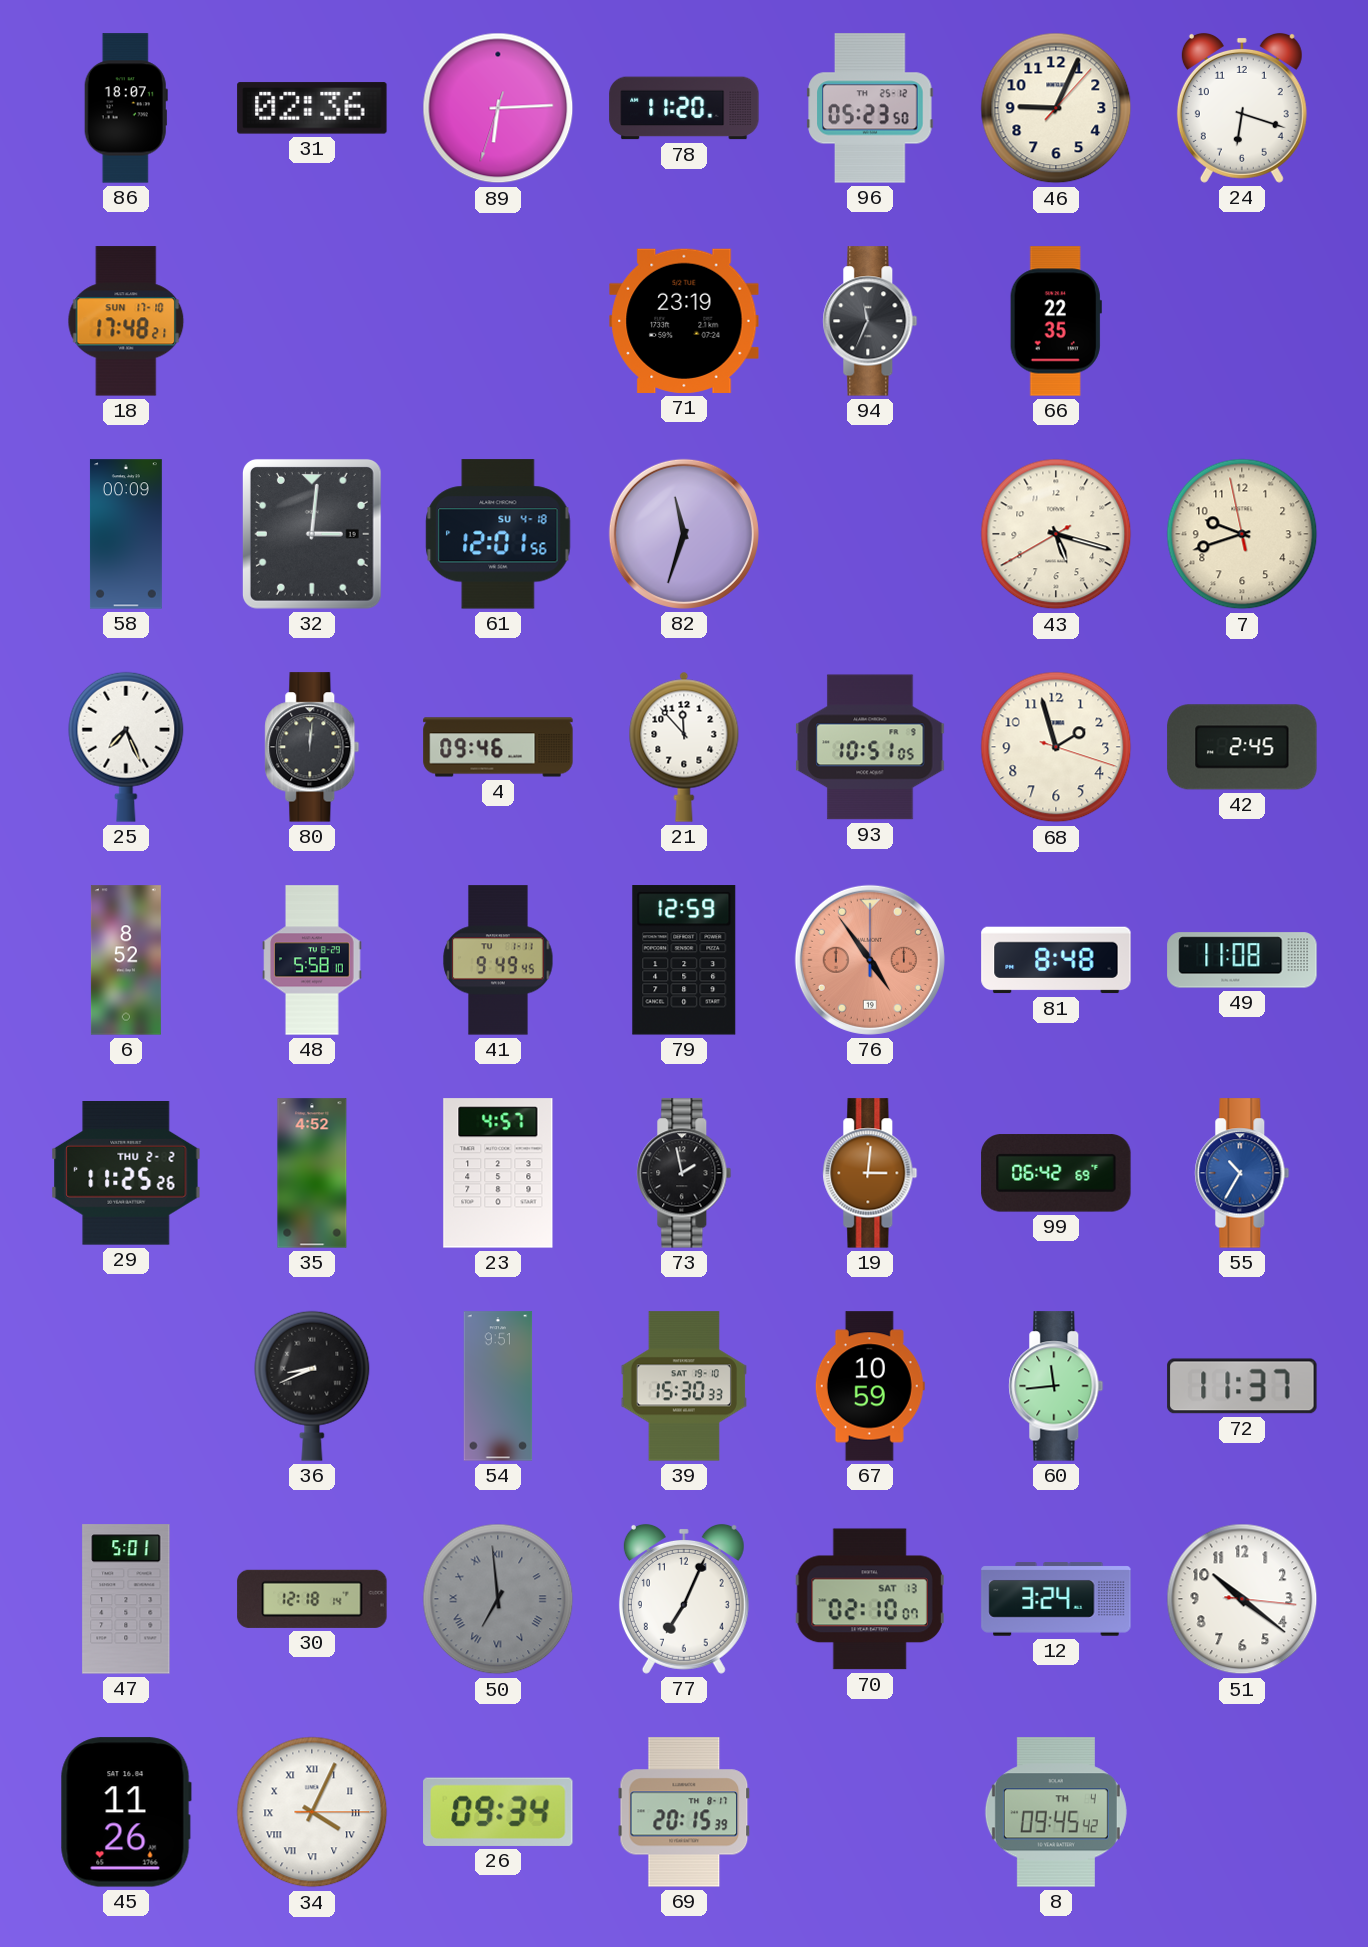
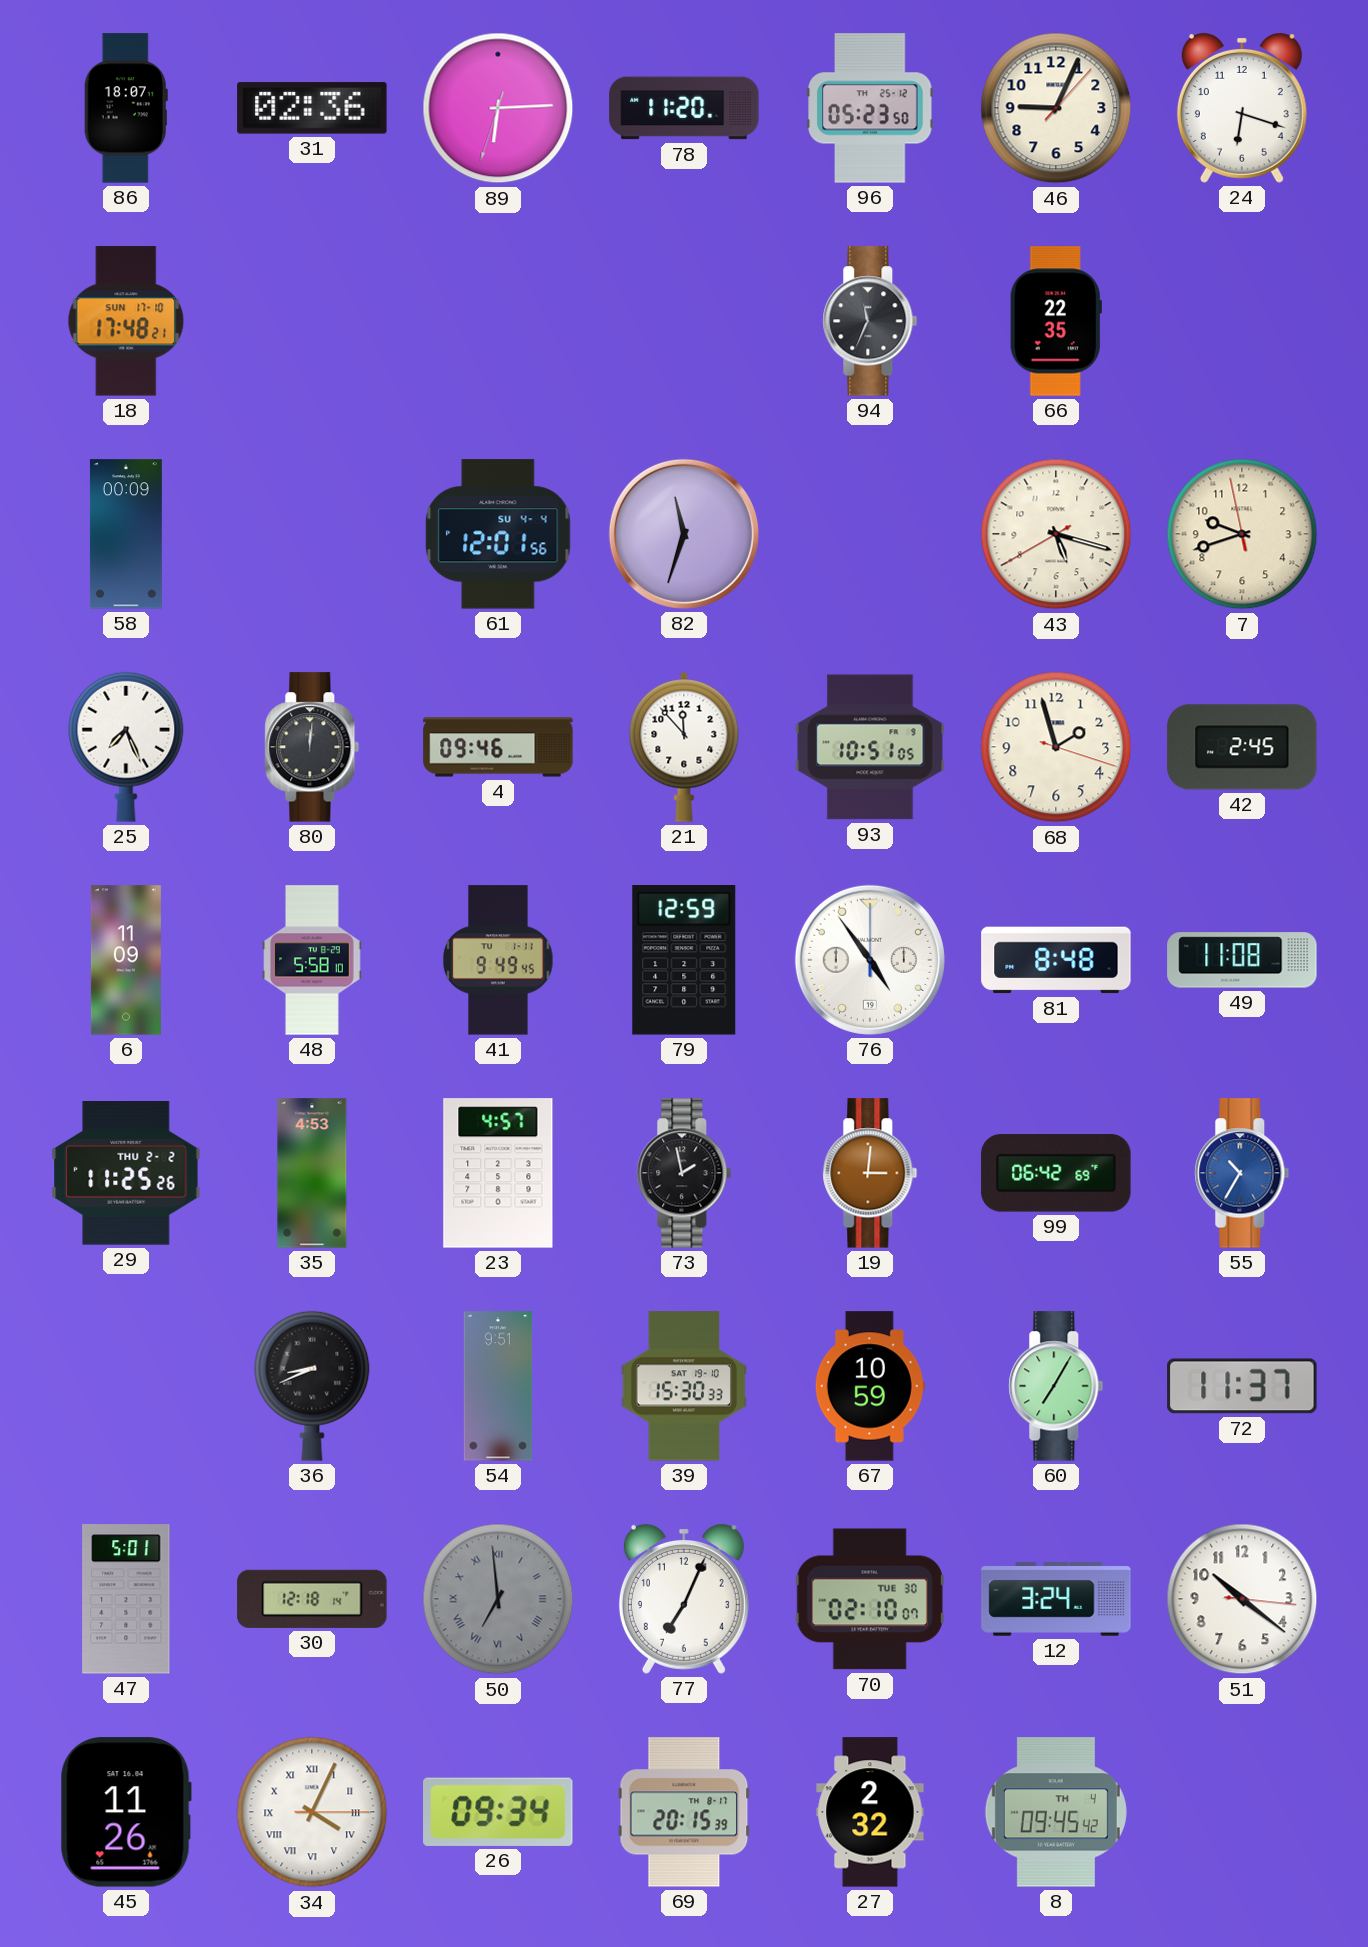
71: 23:19 -> none (684, 321)
32: 3:01 -> none (312, 534)
61 date: SU 4-18 -> SU 4-4 (498, 534)
6: 8:52 -> 11:09 (126, 960)
76 dial: salmon -> white (870, 960)
35: 4:52 -> 4:53 (312, 1173)
60: 11:44 -> 7:05 (1056, 1386)
70 date: SAT 13 -> TUE 30 (870, 1599)
27: none -> 2:32 (870, 1812)
